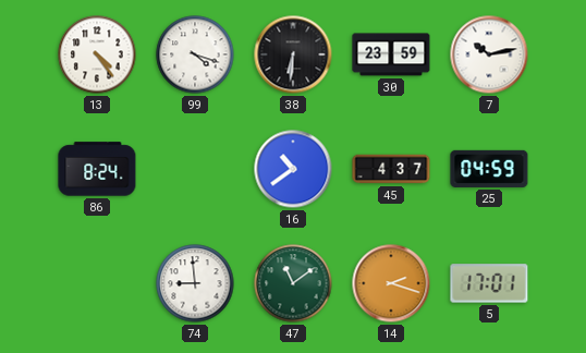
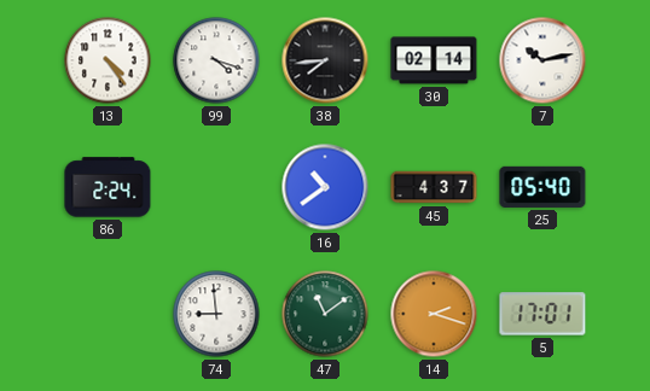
38: 6:31 -> 7:44 (325, 60)
30: 23:59 -> 02:14 (434, 60)
86: 8:24 -> 2:24 (108, 187)
25: 04:59 -> 05:40 (542, 187)
